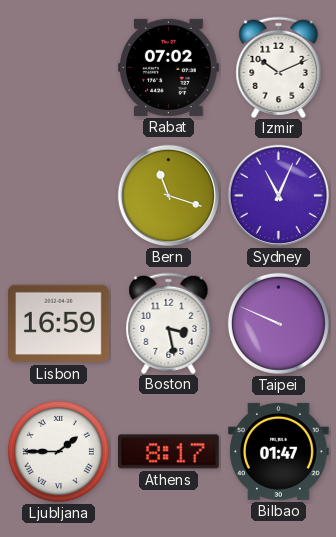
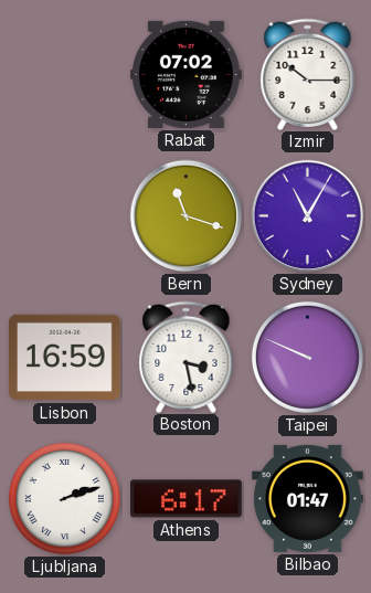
Izmir: 10:11 -> 10:15 (308, 74)
Sydney: 11:04 -> 11:05 (308, 216)
Ljubljana: 1:45 -> 2:12 (64, 498)
Athens: 8:17 -> 6:17 (187, 499)
